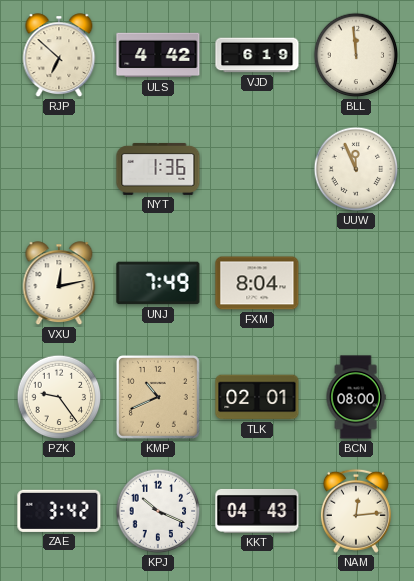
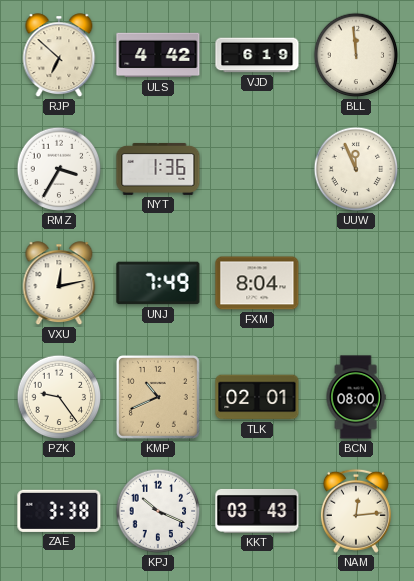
RMZ: none -> 3:35 (59, 169)
ZAE: 3:42 -> 3:38 (59, 511)
KKT: 04:43 -> 03:43 (257, 511)
